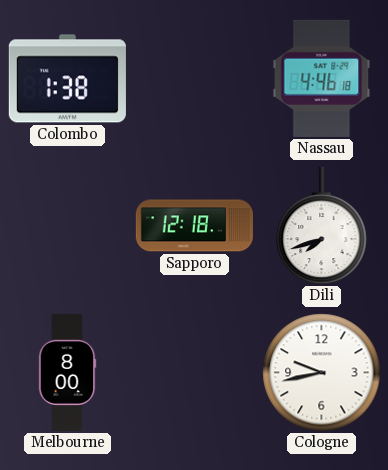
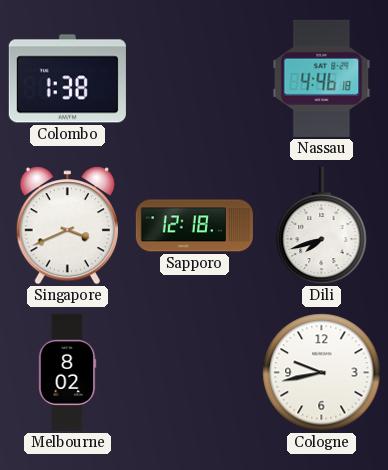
Singapore: none -> 3:41 (67, 226)
Melbourne: 8:00 -> 8:02 (68, 372)
